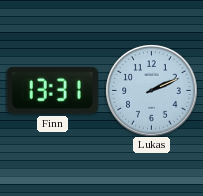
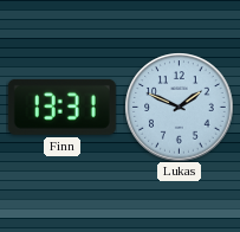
Lukas: 2:11 -> 1:49 (179, 107)
